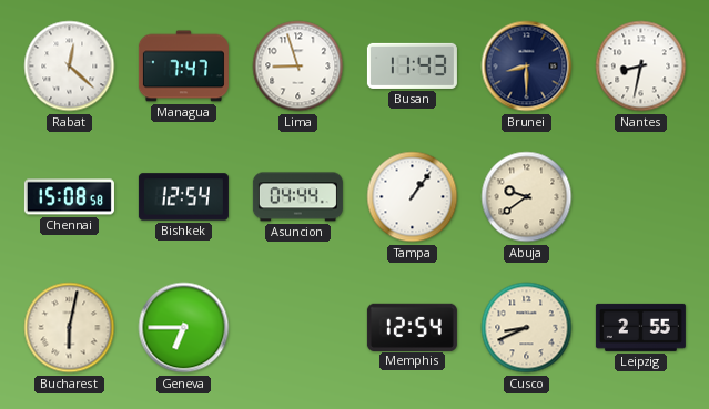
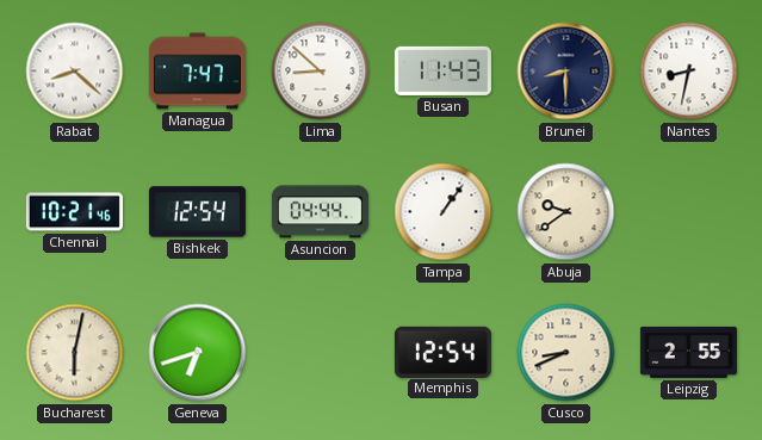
Rabat: 12:22 -> 8:22 (75, 72)
Lima: 8:57 -> 8:52 (321, 72)
Chennai: 15:08 -> 10:21 (74, 212)
Geneva: 6:45 -> 6:42 (198, 353)
